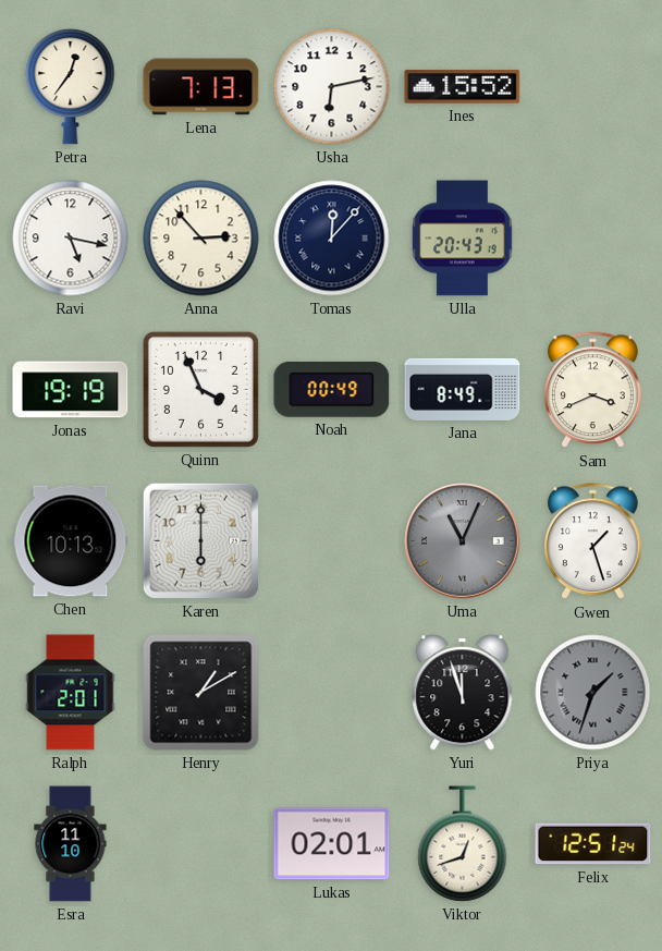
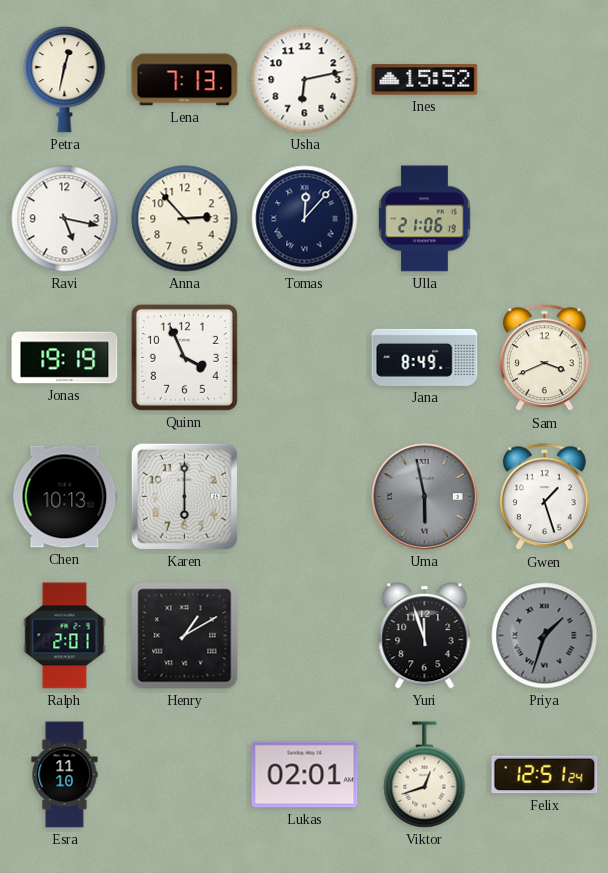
Petra: 12:36 -> 12:32 (65, 79)
Ulla: 20:43 -> 21:06 (425, 219)
Noah: 00:49 -> none (332, 389)
Uma: 11:04 -> 5:58 (425, 497)
